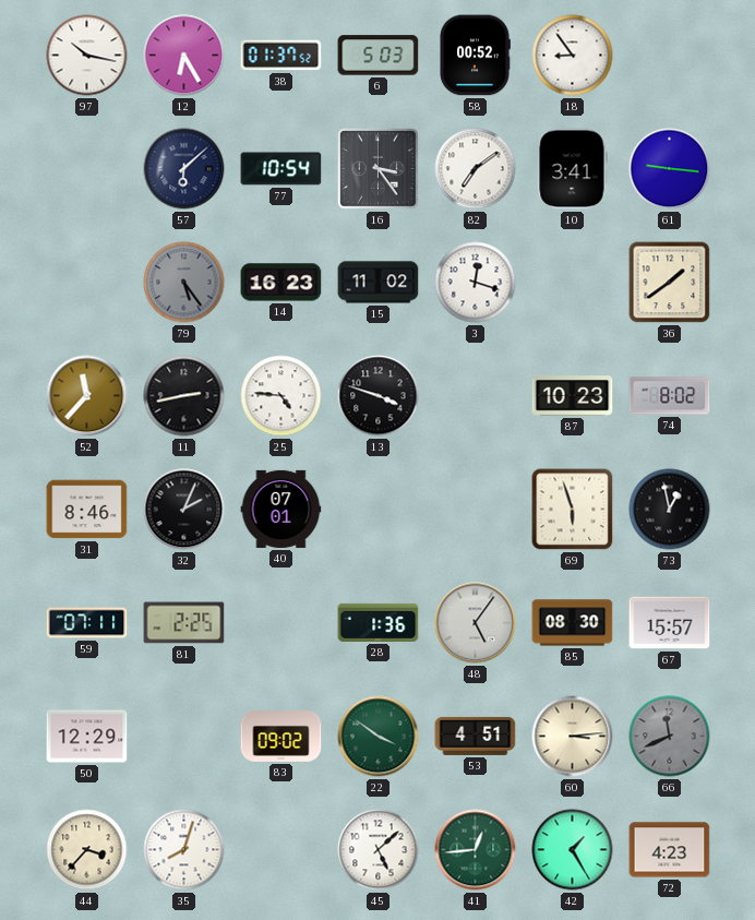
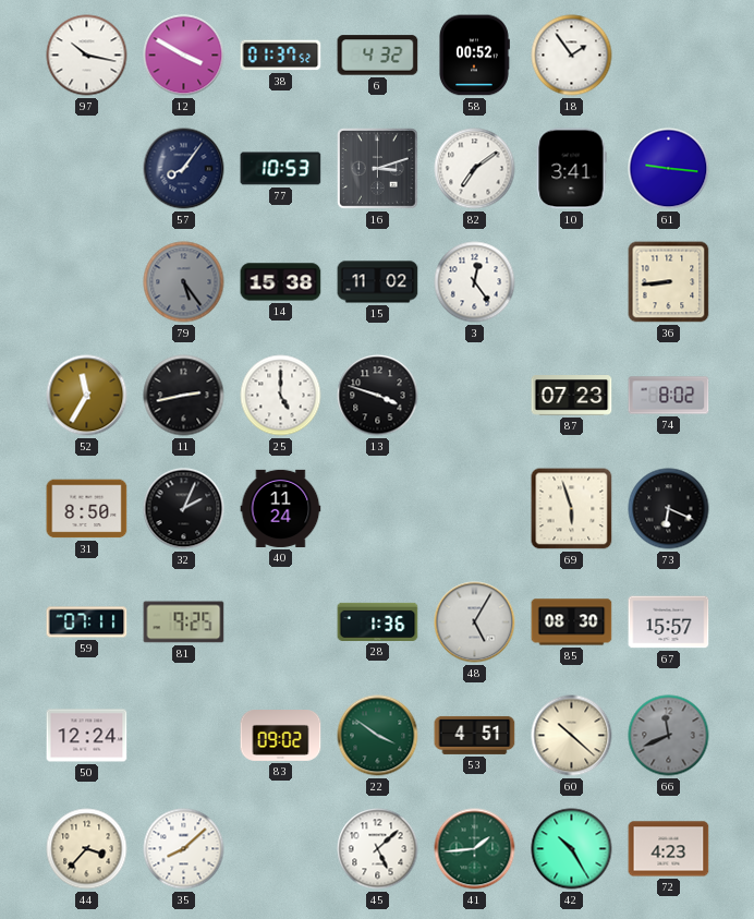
12: 6:25 -> 3:50 (184, 56)
6: 5:03 -> 4:32 (378, 56)
18: 8:54 -> 1:54 (572, 56)
57: 6:08 -> 8:06 (184, 169)
77: 10:54 -> 10:53 (281, 169)
16: 3:24 -> 3:12 (378, 169)
14: 16:23 -> 15:38 (281, 282)
3: 12:18 -> 12:24 (475, 282)
36: 1:39 -> 8:44 (669, 282)
52: 11:37 -> 11:35 (87, 396)
25: 4:46 -> 5:00 (281, 396)
87: 10:23 -> 07:23 (572, 396)
31: 8:46 -> 8:50 (87, 509)
40: 07:01 -> 11:24 (281, 508)
73: 12:58 -> 6:19 (669, 509)
81: 2:25 -> 9:25 (184, 622)
48: 5:06 -> 5:05 (475, 622)
50: 12:29 -> 12:24 (87, 736)
60: 3:14 -> 10:22 (572, 736)
35: 8:03 -> 8:08 (184, 849)
41: 12:44 -> 1:44 (475, 849)
42: 1:25 -> 10:25 (572, 849)
